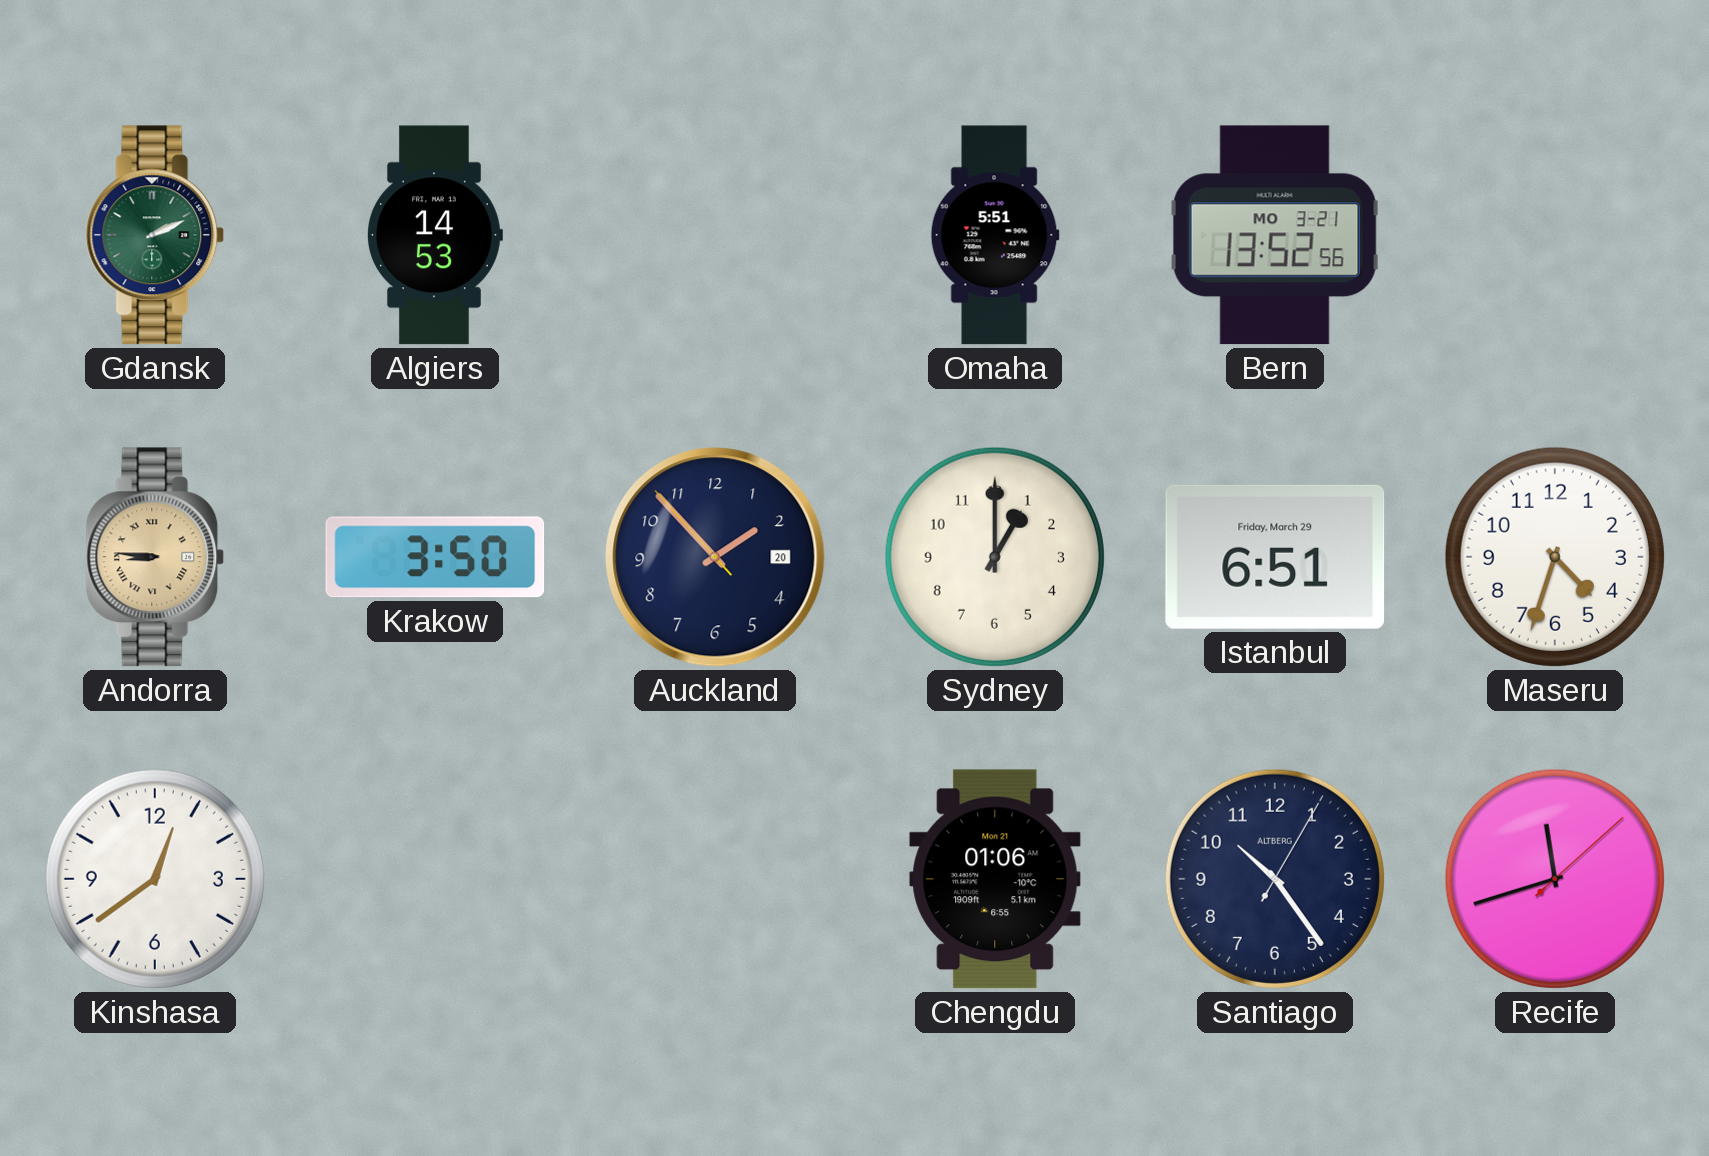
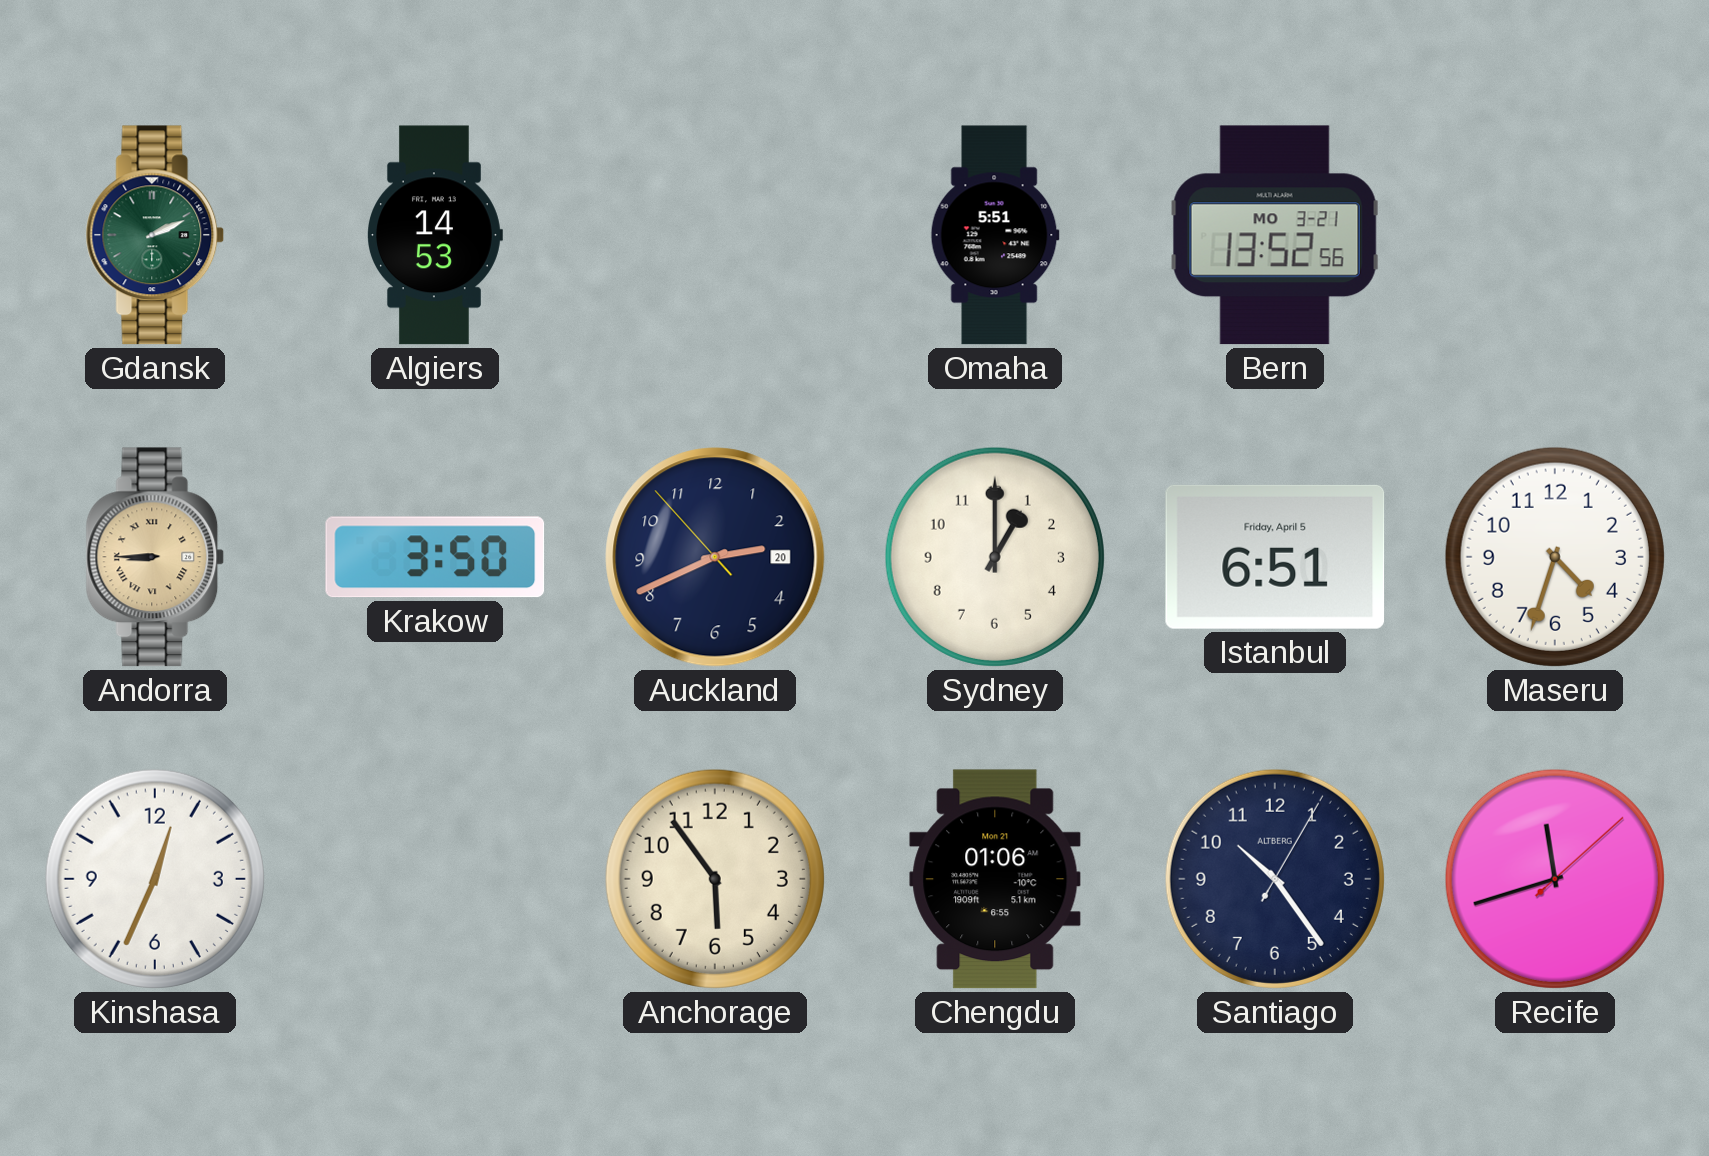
Andorra: 8:46 -> 8:45 (155, 557)
Auckland: 1:52 -> 2:40 (715, 557)
Istanbul date: Friday, March 29 -> Friday, April 5 (1275, 557)
Kinshasa: 12:39 -> 12:34 (155, 879)
Anchorage: none -> 5:54 (715, 879)
